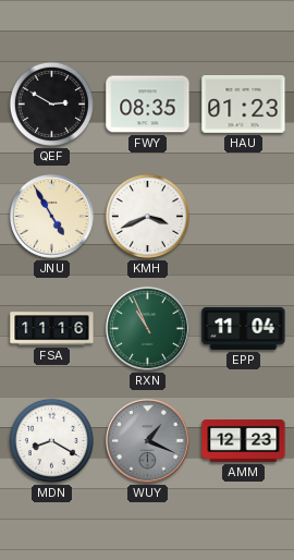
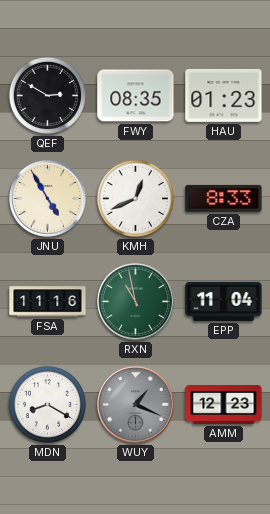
KMH: 3:41 -> 12:41 (135, 198)
CZA: none -> 8:33 (224, 198)
RXN: 10:56 -> 10:58 (136, 302)
